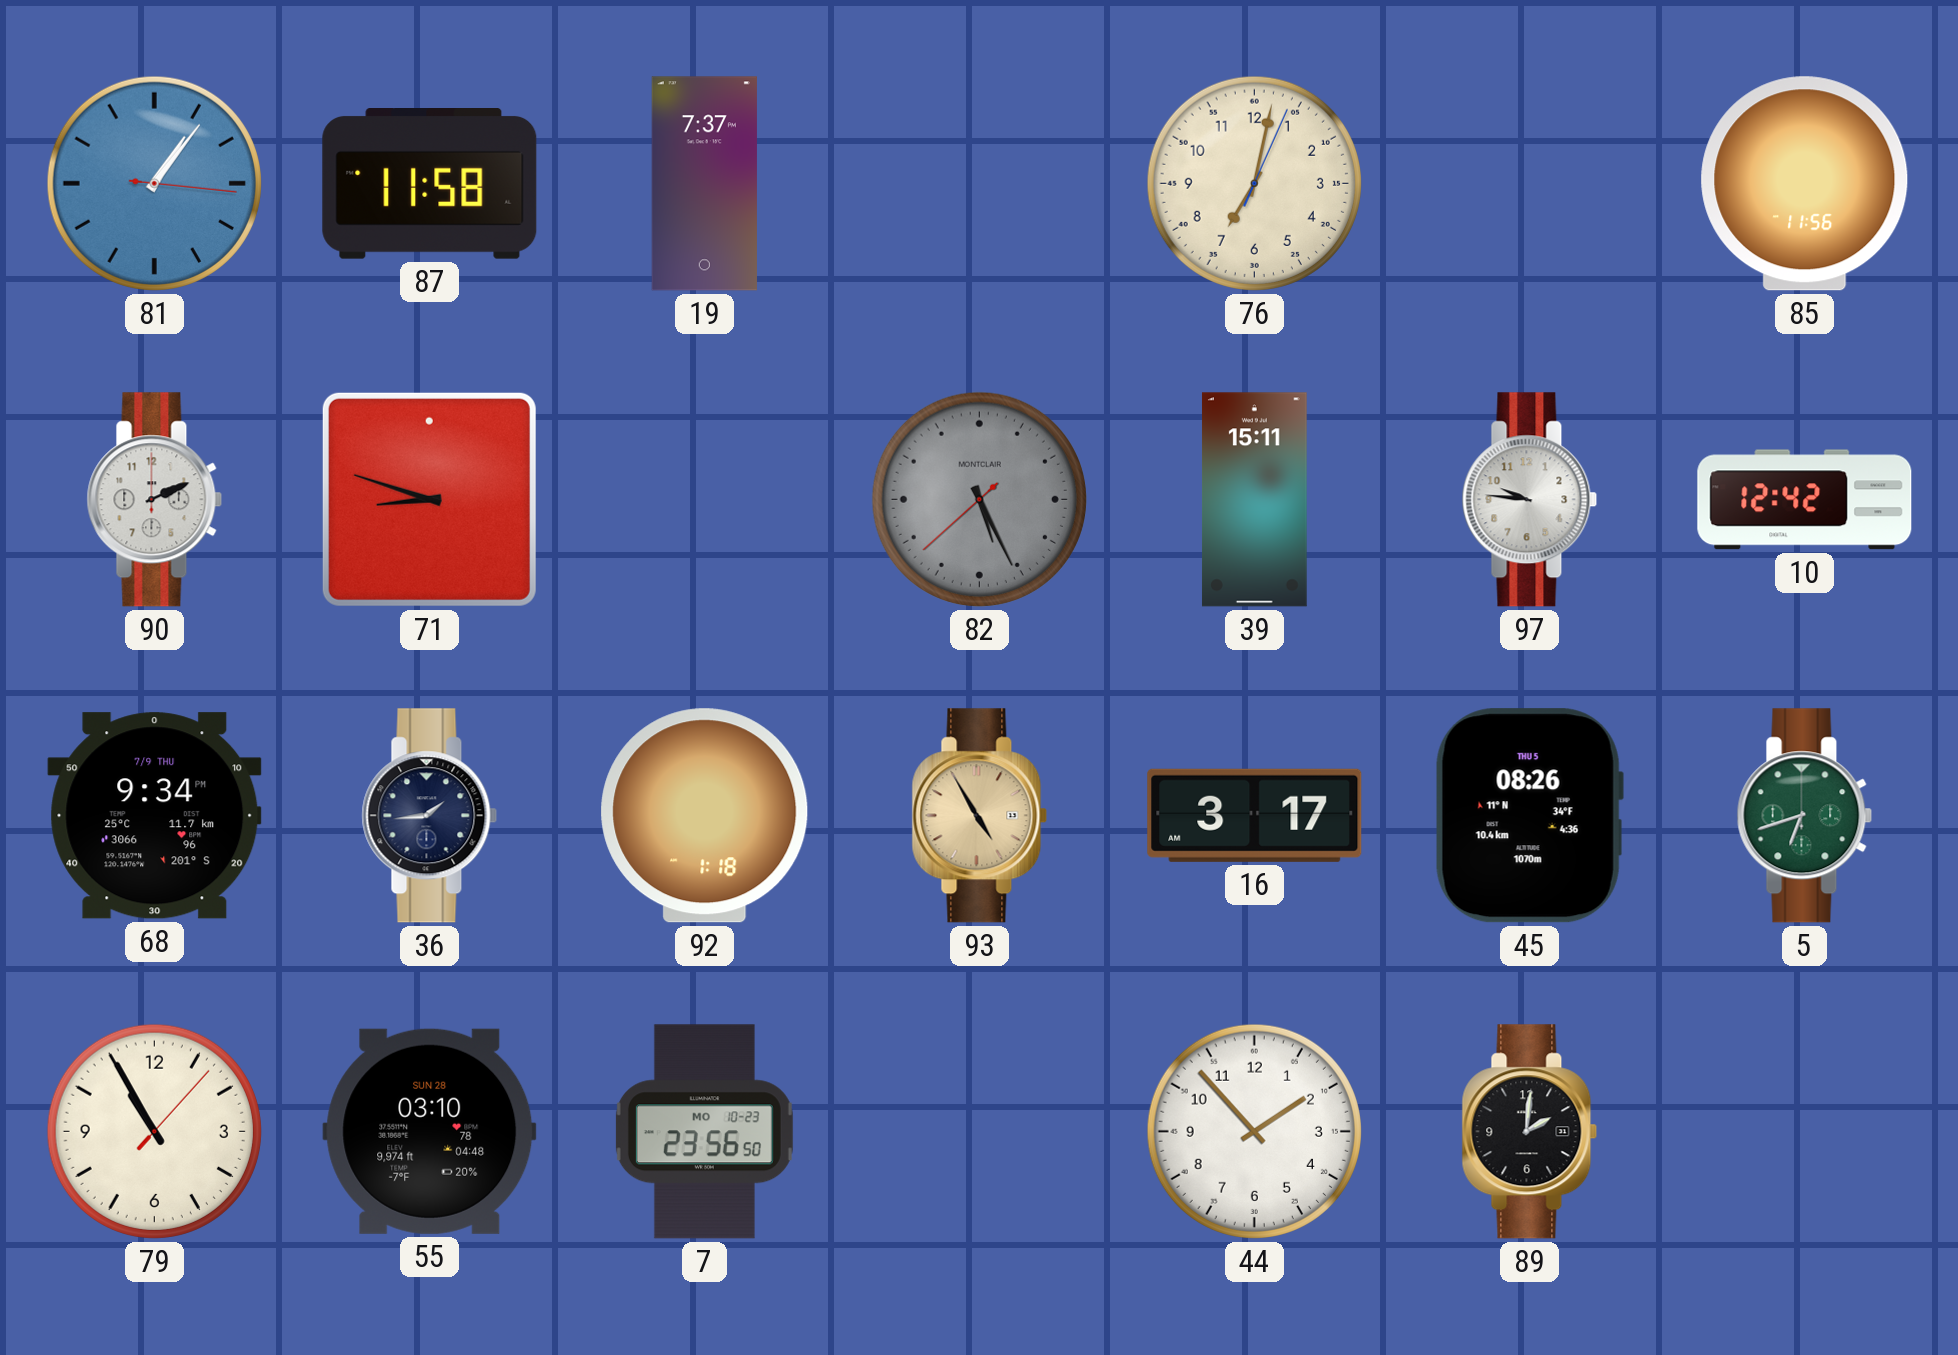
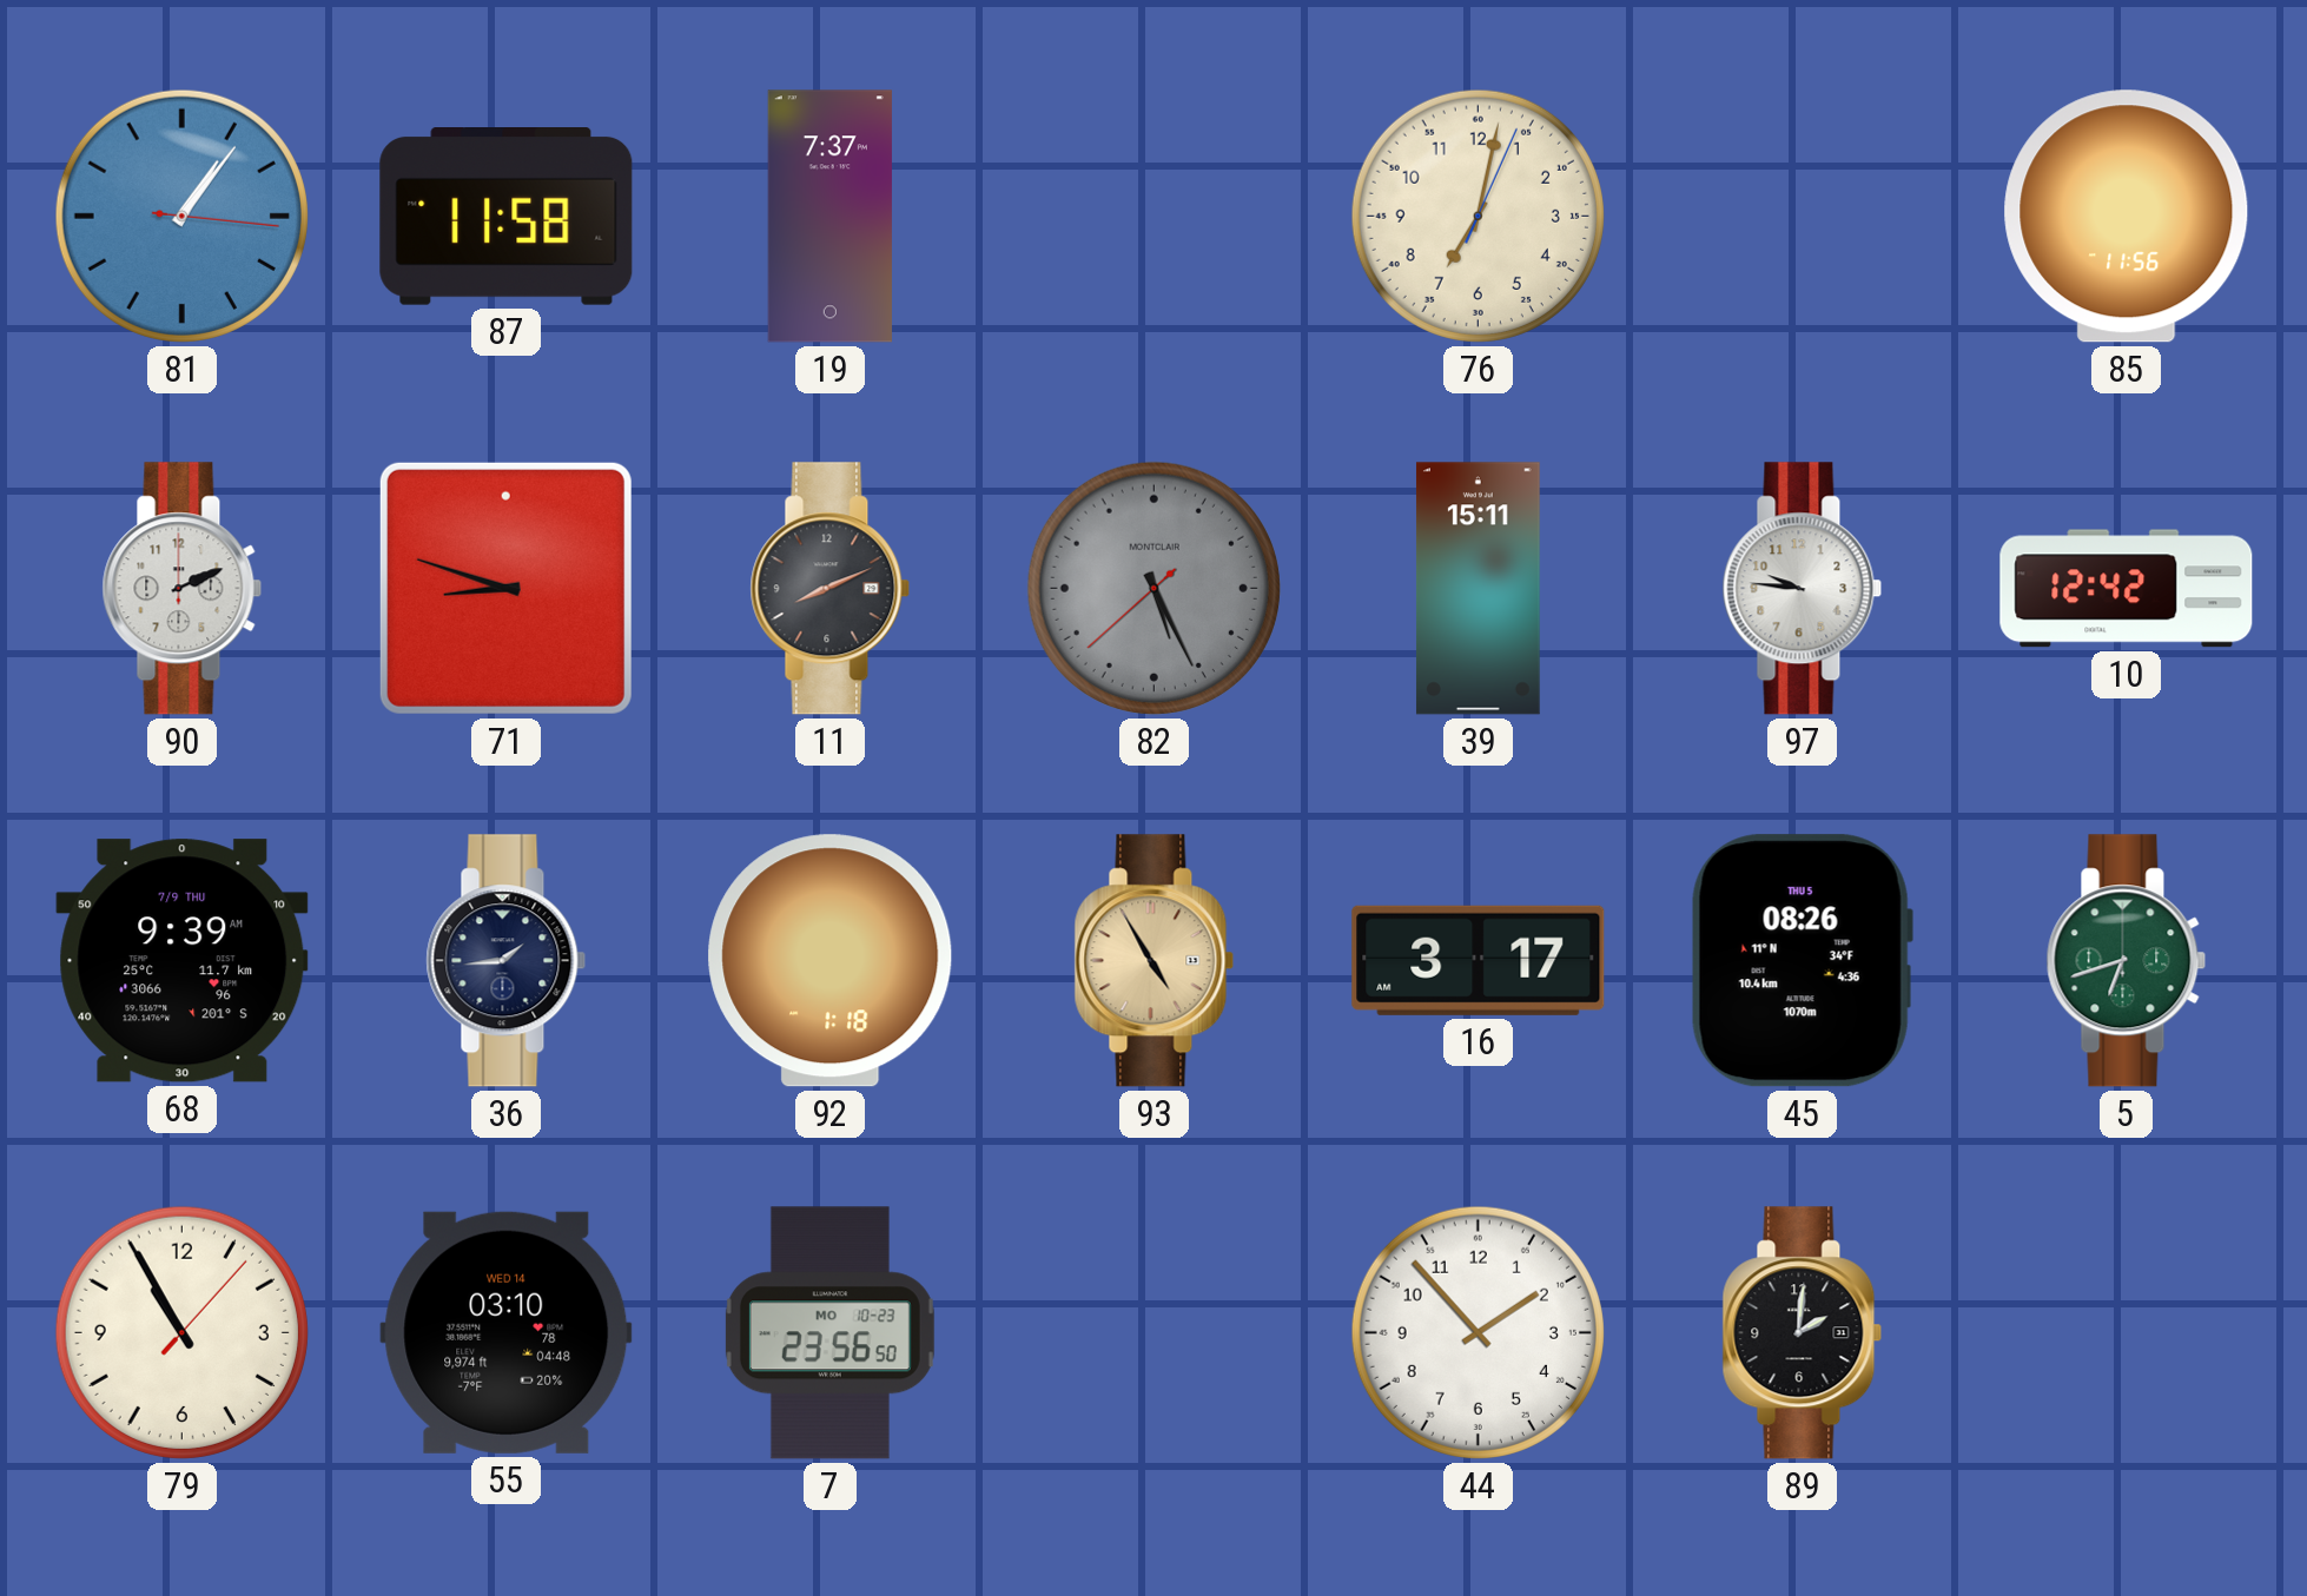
11: none -> 8:11 (831, 589)
68: 9:34 -> 9:39 (183, 961)
55 date: SUN 28 -> WED 14 (507, 1332)
